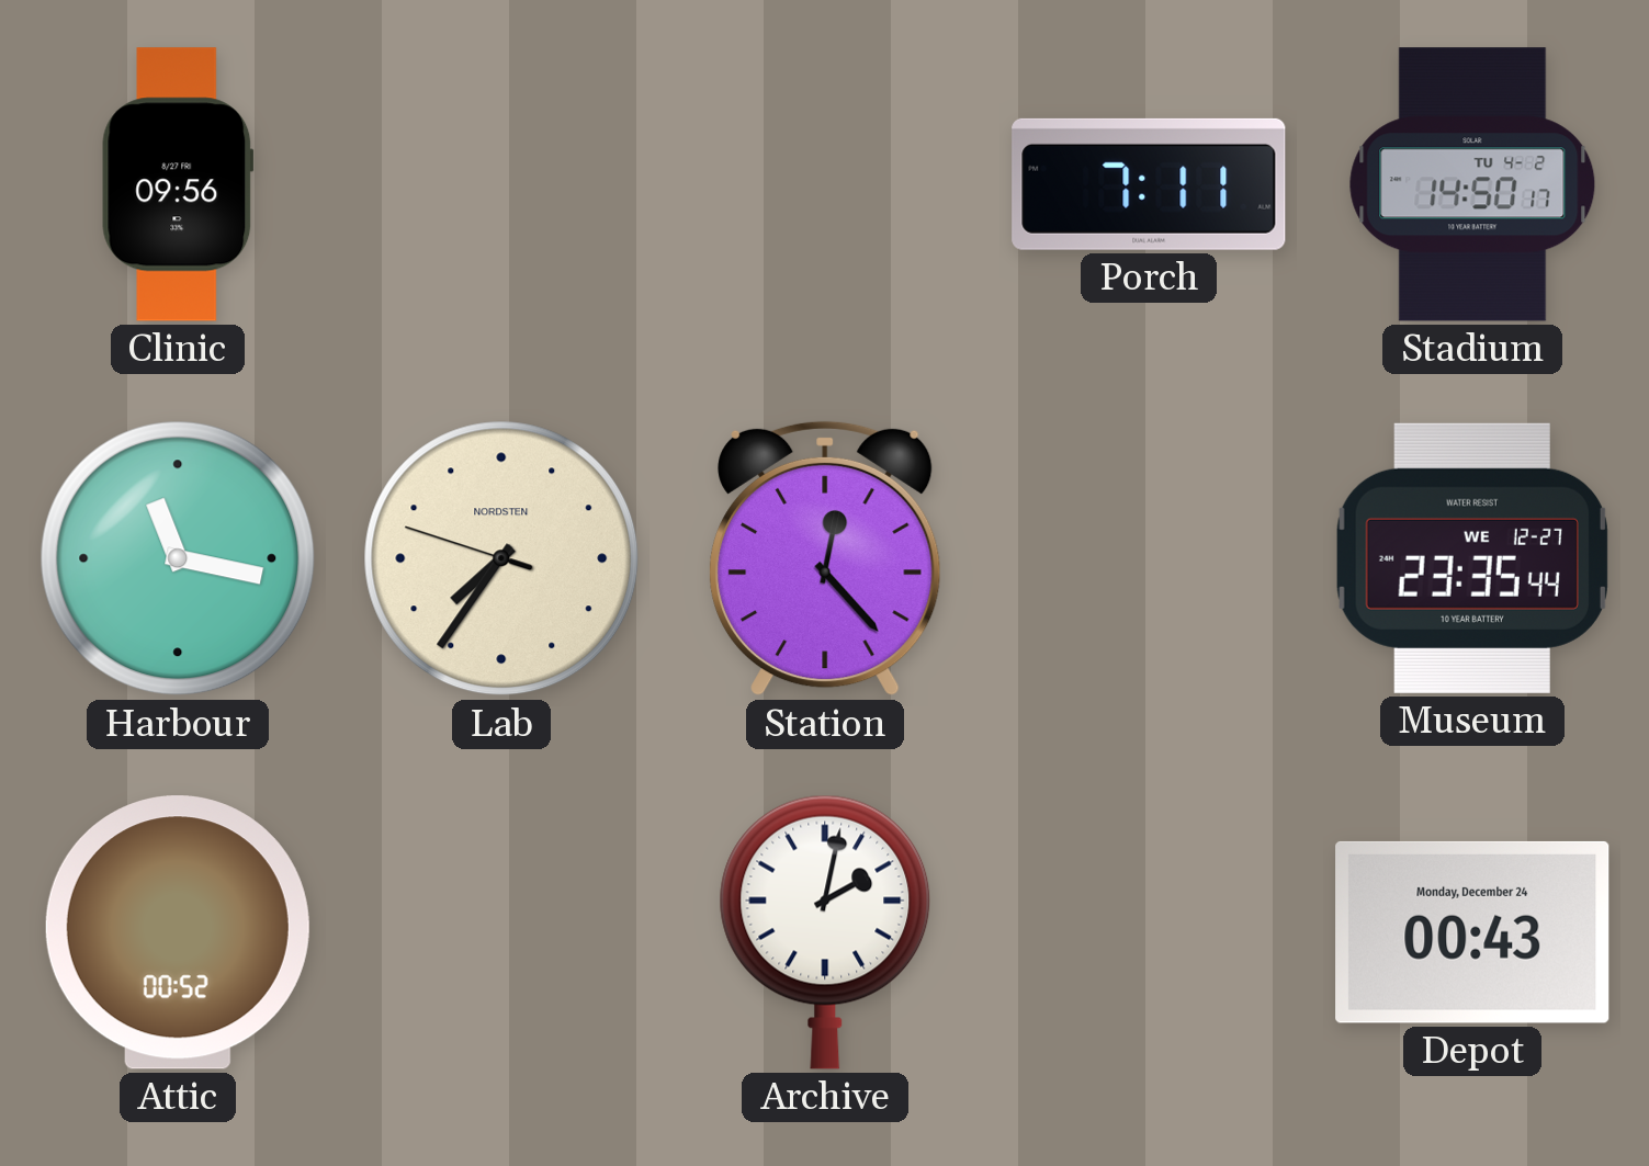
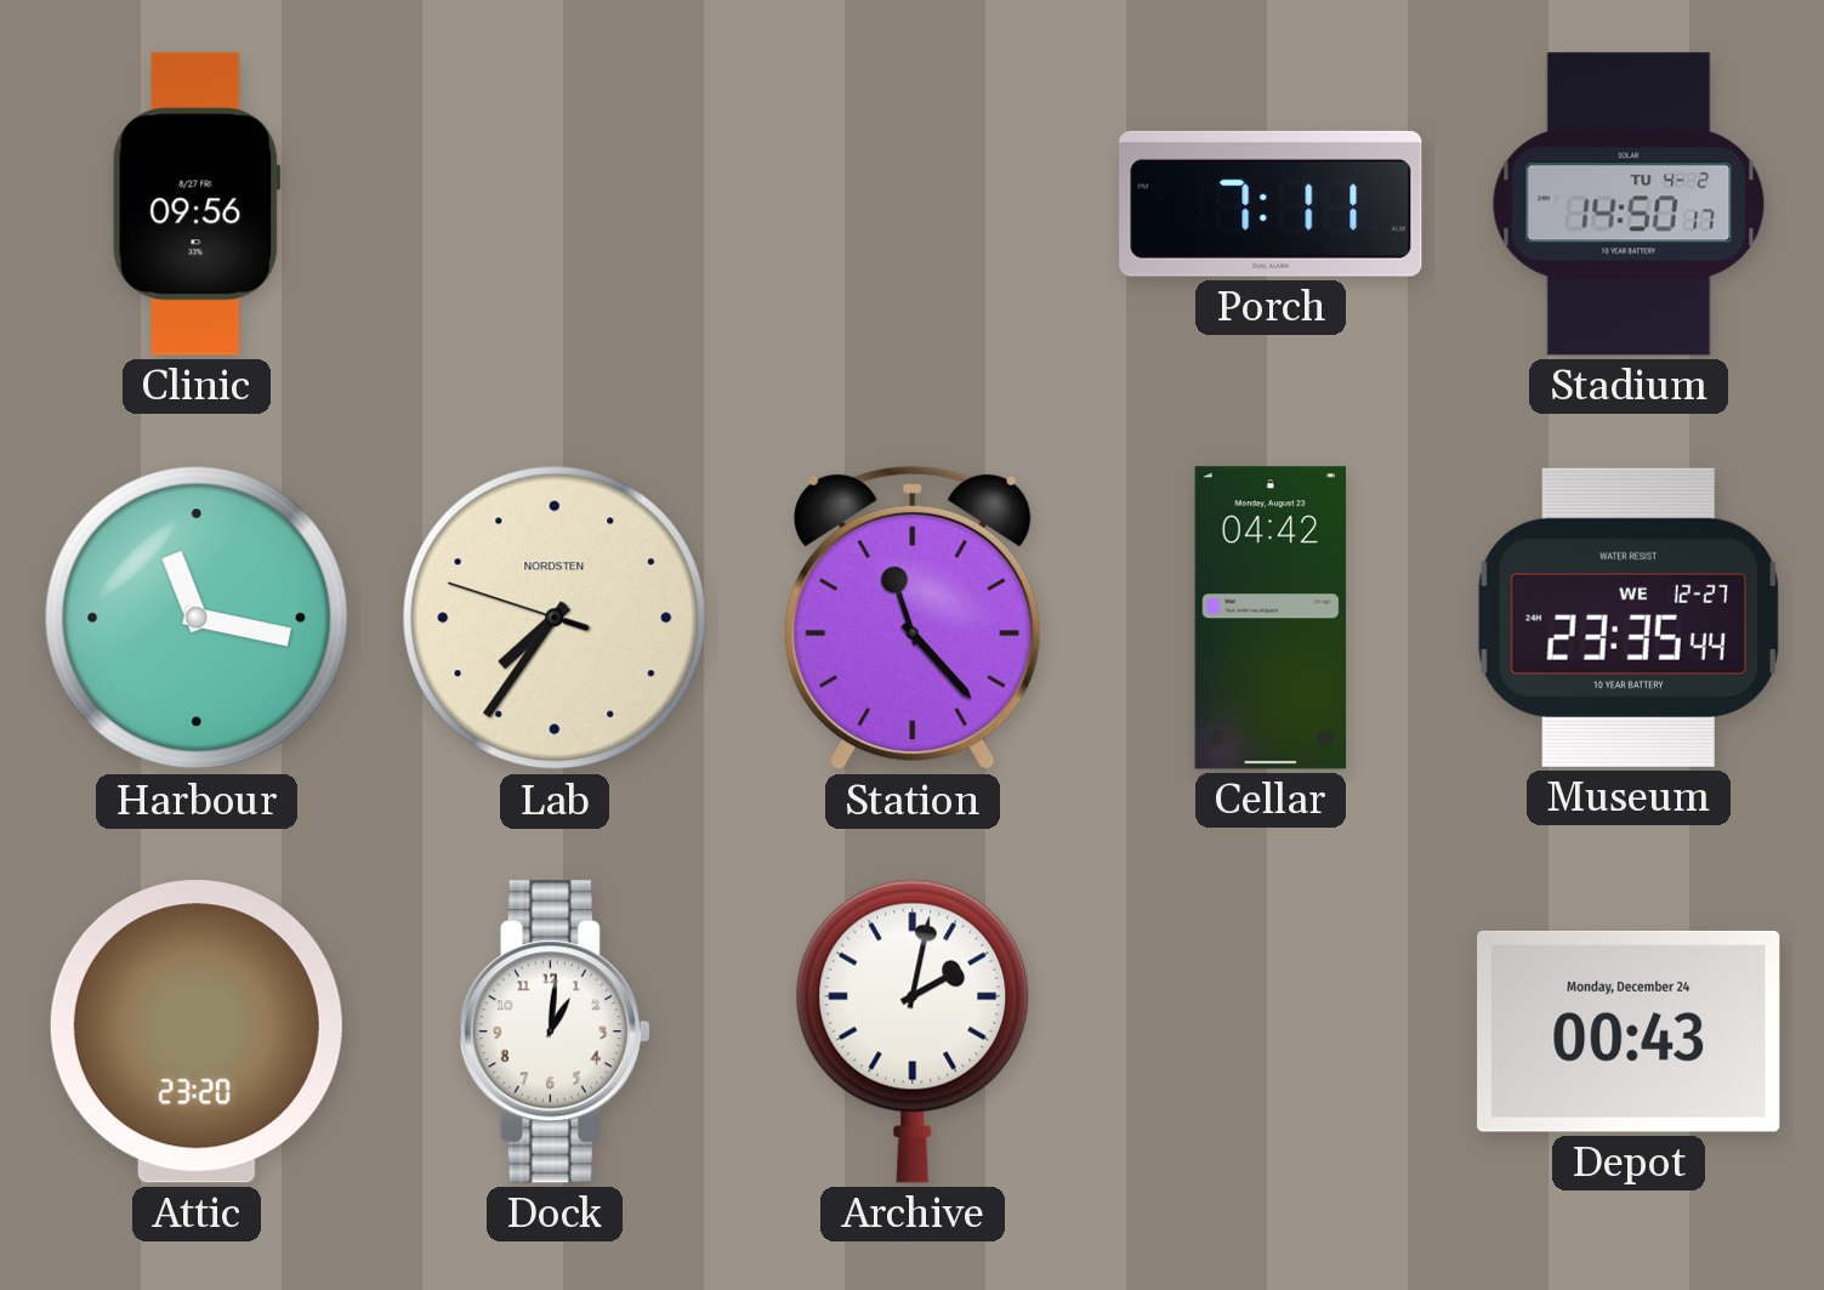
Station: 12:23 -> 11:23 (913, 618)
Cellar: none -> 04:42 (1269, 618)
Attic: 00:52 -> 23:20 (197, 1032)
Dock: none -> 1:01 (555, 1032)
